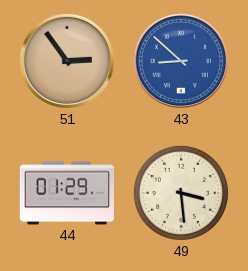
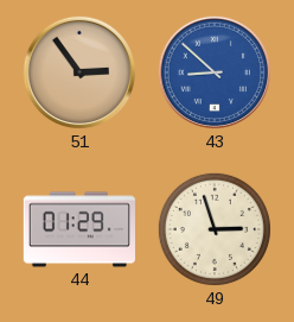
49: 3:29 -> 2:57 (215, 229)
